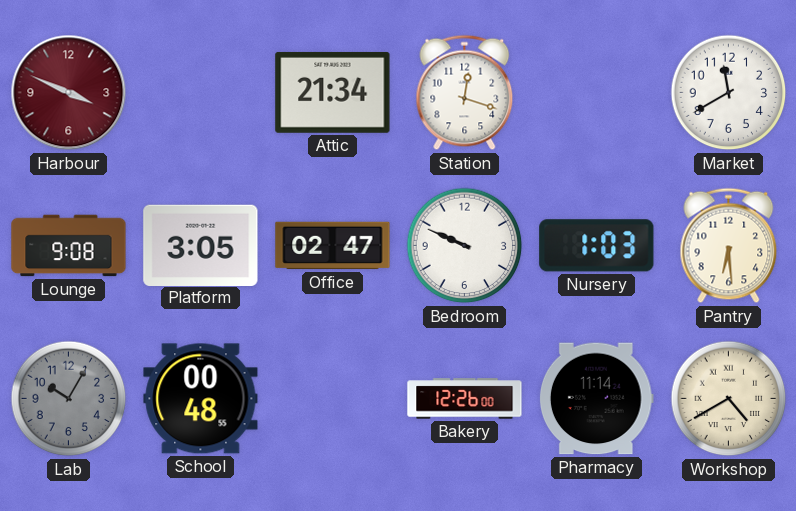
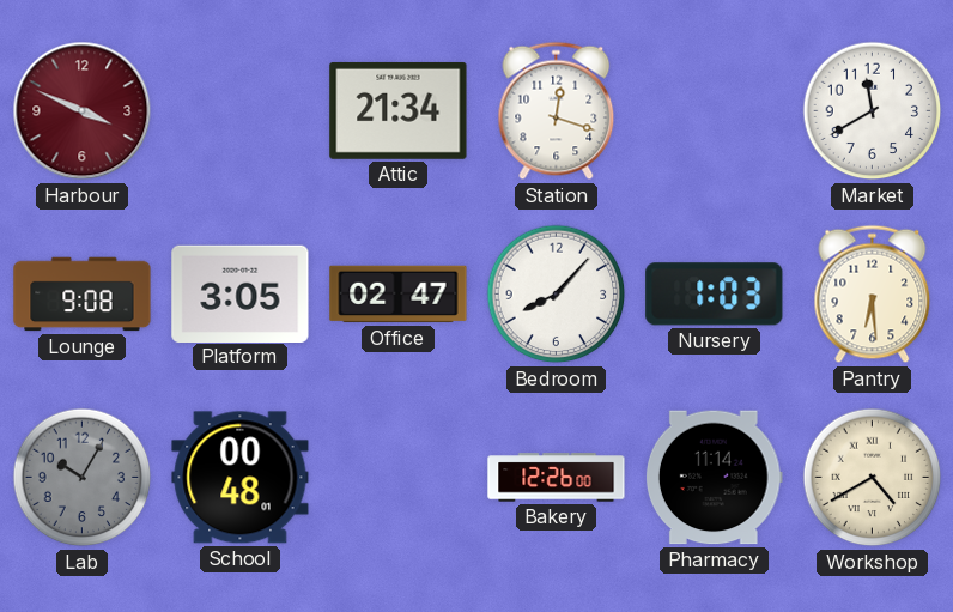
Bedroom: 9:49 -> 8:07 (557, 295)
School: 00:48:55 -> 00:48:01 (241, 478)
